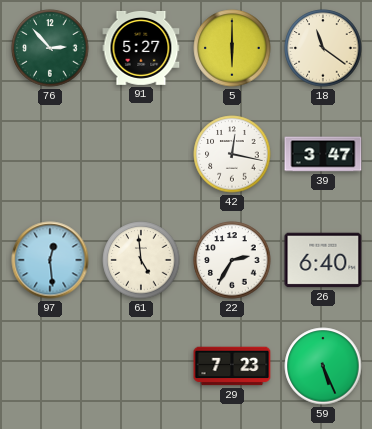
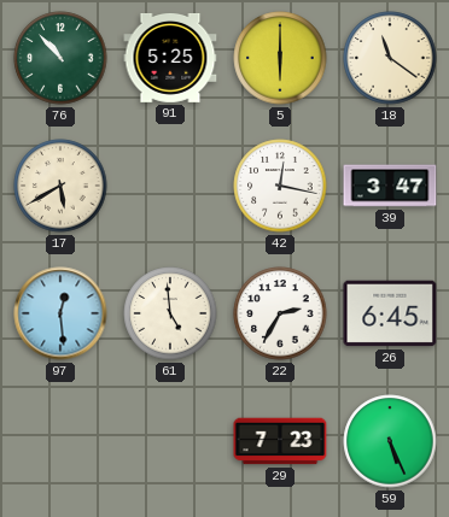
76: 2:53 -> 10:53 (60, 58)
91: 5:27 -> 5:25 (170, 58)
17: none -> 5:40 (60, 186)
26: 6:40 -> 6:45 (390, 313)
